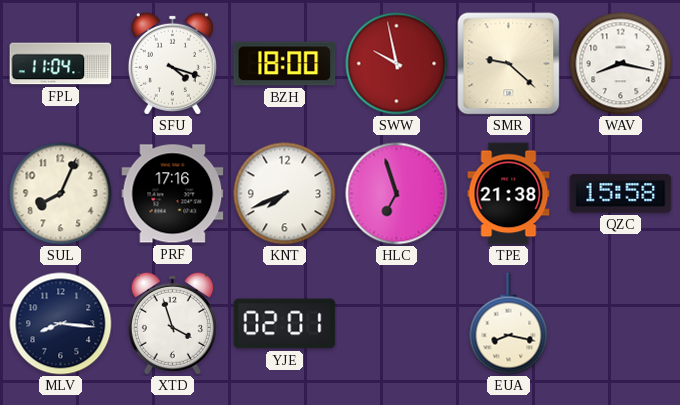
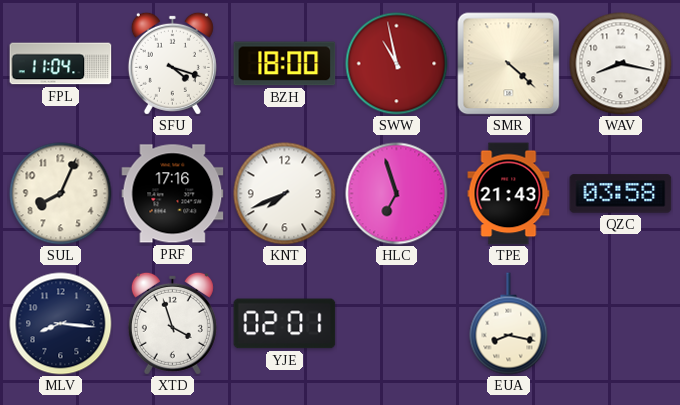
SWW: 9:58 -> 10:58 (397, 64)
SMR: 9:22 -> 4:22 (509, 64)
TPE: 21:38 -> 21:43 (509, 194)
QZC: 15:58 -> 03:58 (621, 194)
